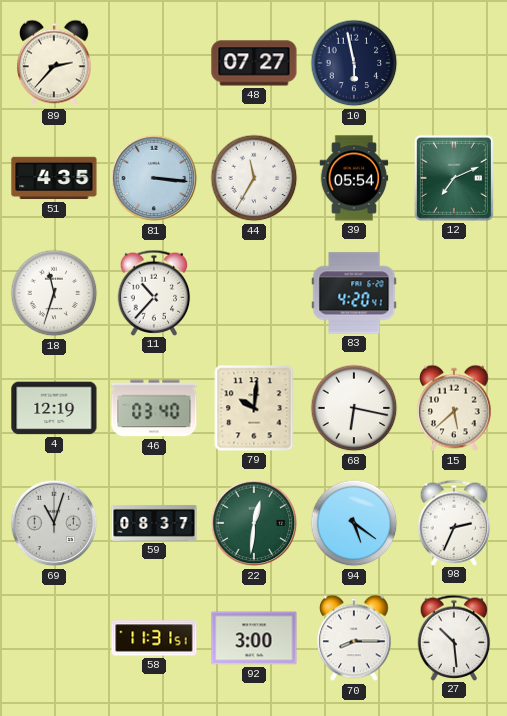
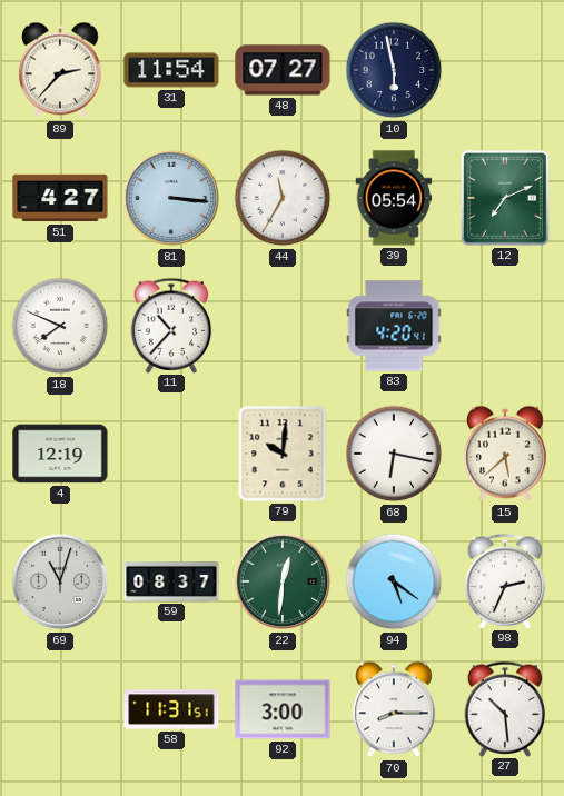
31: none -> 11:54 (171, 70)
51: 4:35 -> 4:27 (60, 198)
18: 11:33 -> 7:49 (60, 326)
46: 03:40 -> none (154, 408)
